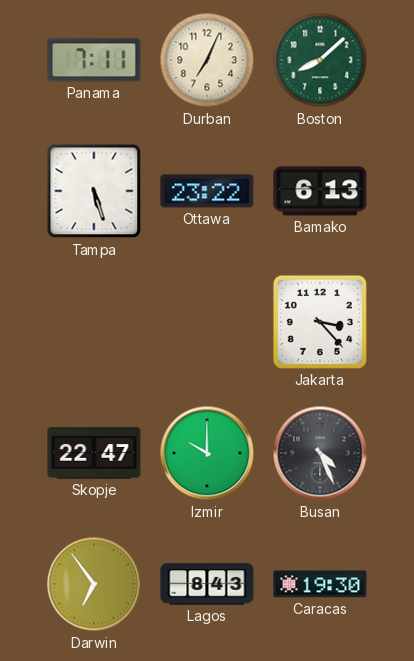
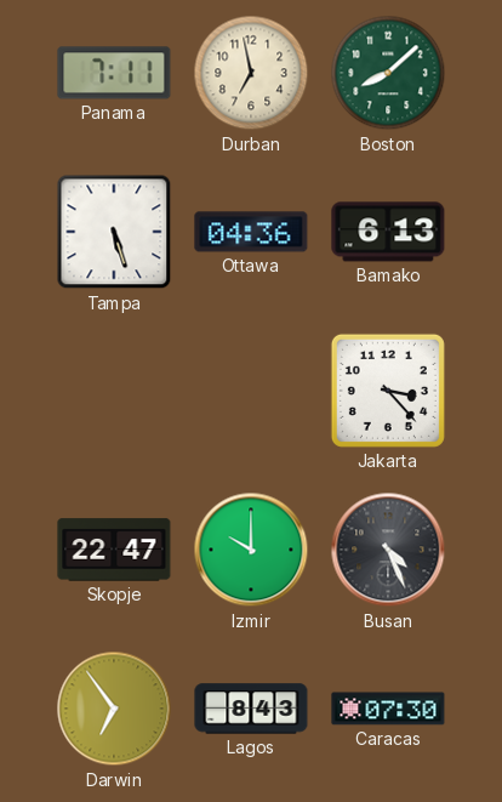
Durban: 7:04 -> 6:58 (251, 73)
Ottawa: 23:22 -> 04:36 (251, 232)
Caracas: 19:30 -> 07:30 (388, 709)
